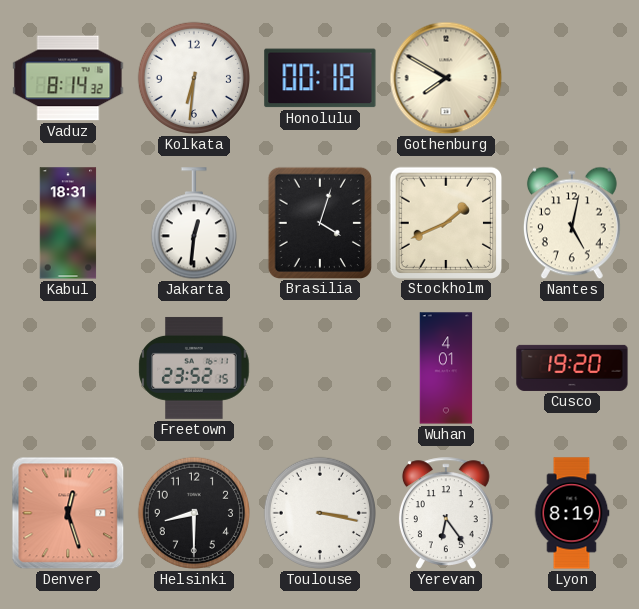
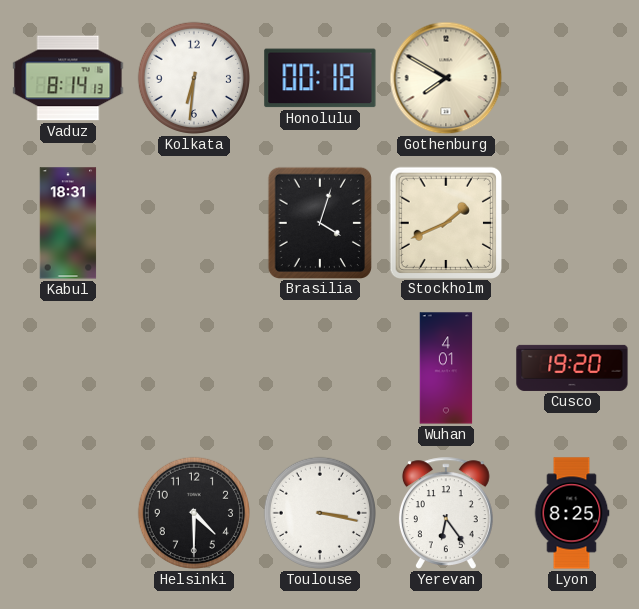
Vaduz: 8:14:32 -> 8:14:13 (68, 78)
Jakarta: 12:31 -> none (194, 224)
Nantes: 5:02 -> none (572, 223)
Freetown: 23:52 -> none (194, 368)
Denver: 12:27 -> none (68, 513)
Helsinki: 8:30 -> 4:30 (194, 513)
Lyon: 8:19 -> 8:25 (572, 513)
